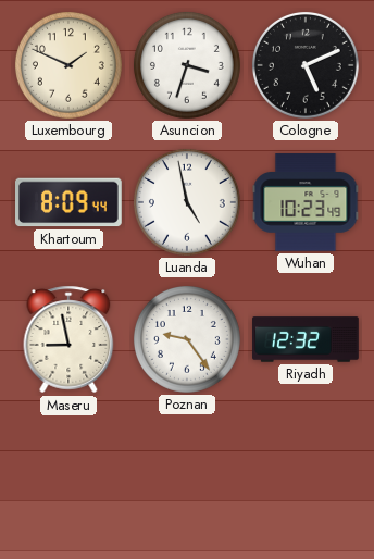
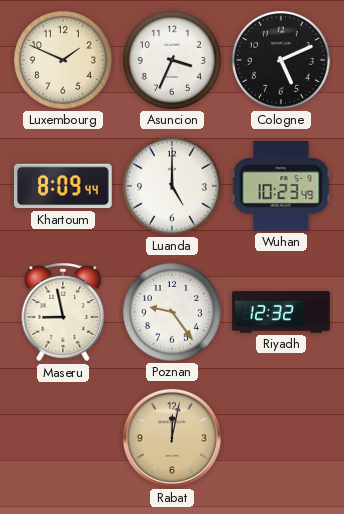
Asuncion: 3:33 -> 3:34 (172, 60)
Luanda: 4:58 -> 5:00 (172, 186)
Rabat: none -> 12:02 (172, 438)
